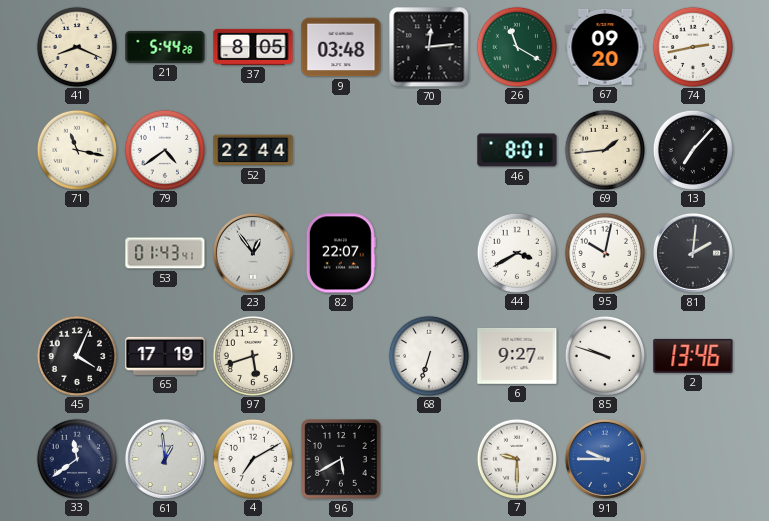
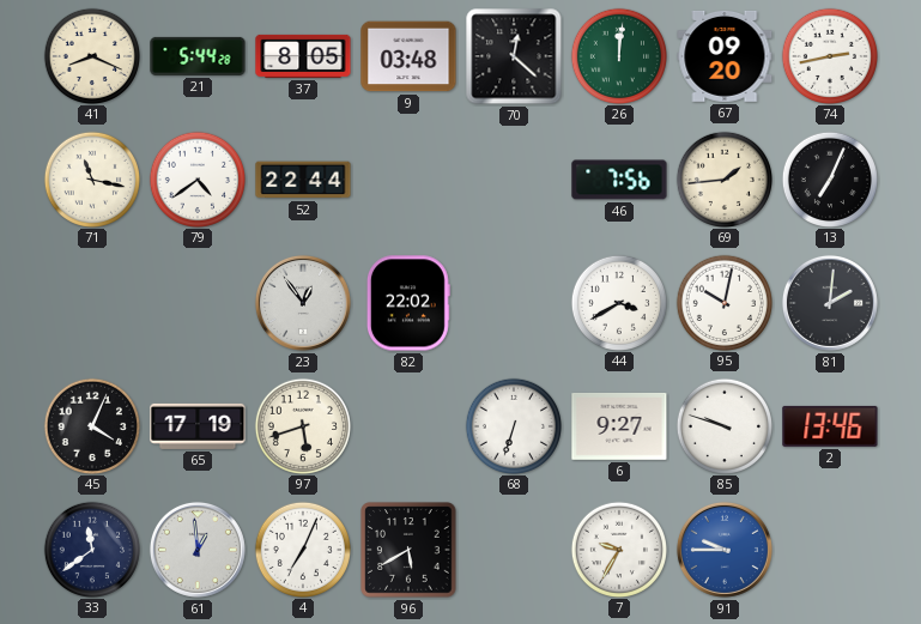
70: 12:14 -> 12:22 (514, 56)
26: 11:20 -> 12:01 (618, 55)
46: 8:01 -> 7:56 (619, 180)
13: 7:07 -> 7:04 (829, 178)
53: 01:43 -> none (165, 253)
82: 22:07 -> 22:02 (408, 303)
4: 7:10 -> 7:04 (302, 549)
7: 9:30 -> 9:35 (618, 549)
